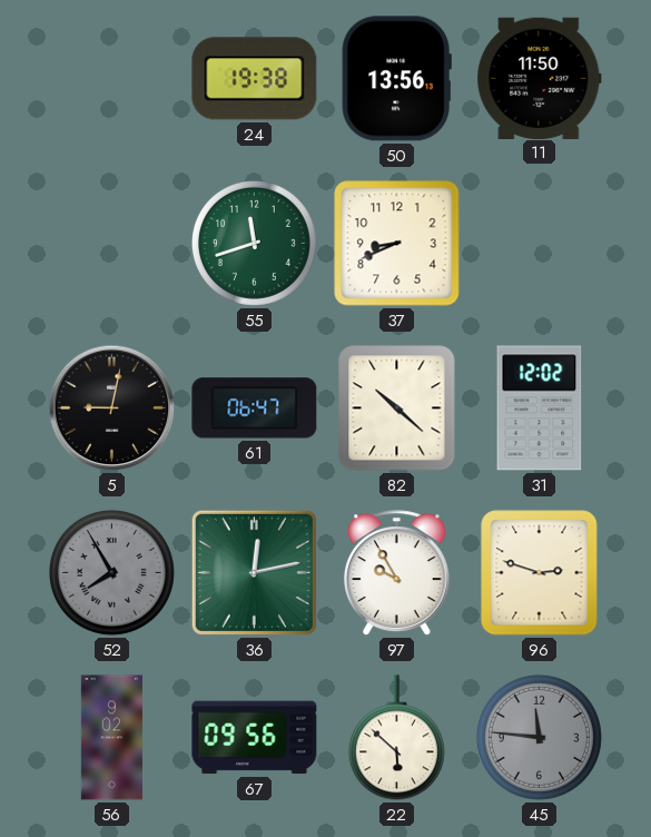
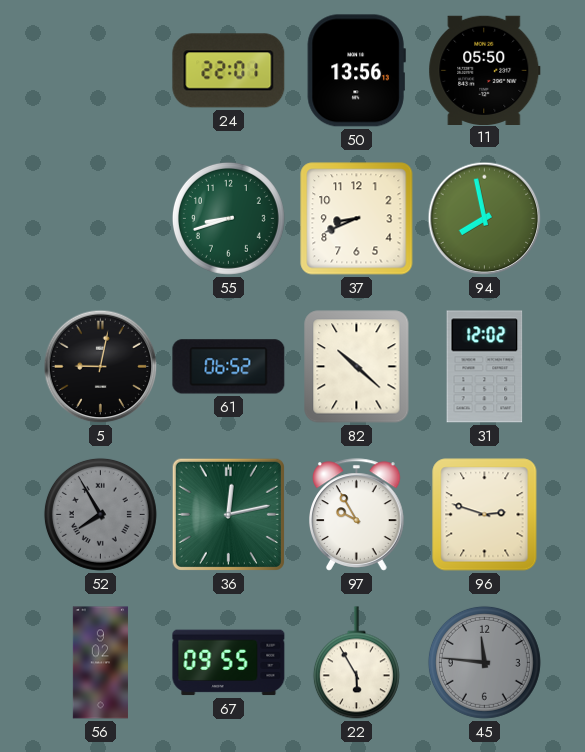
24: 19:38 -> 22:01 (229, 71)
11: 11:50 -> 05:50 (485, 70)
55: 11:42 -> 8:42 (228, 218)
94: none -> 7:58 (485, 219)
61: 06:47 -> 06:52 (229, 367)
67: 09:56 -> 09:55 (229, 663)
22: 5:52 -> 5:55 (356, 663)
